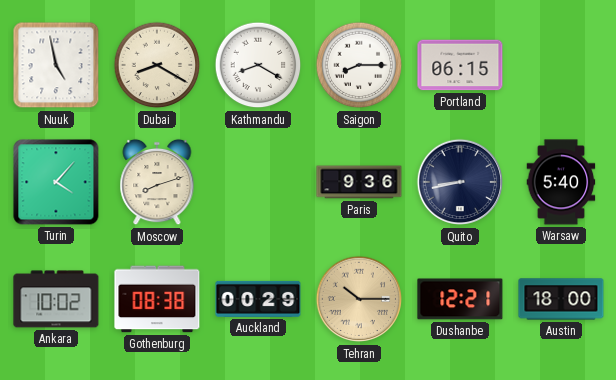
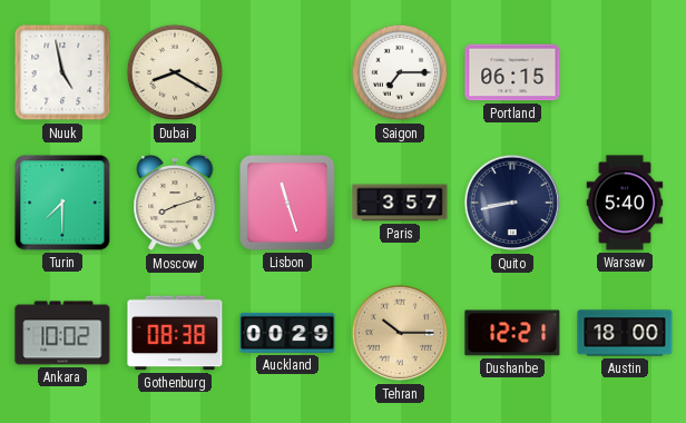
Kathmandu: 8:20 -> none (258, 65)
Saigon: 8:15 -> 7:15 (400, 72)
Turin: 4:07 -> 7:30 (62, 203)
Lisbon: none -> 11:27 (287, 203)
Paris: 9:36 -> 3:57 (400, 203)
